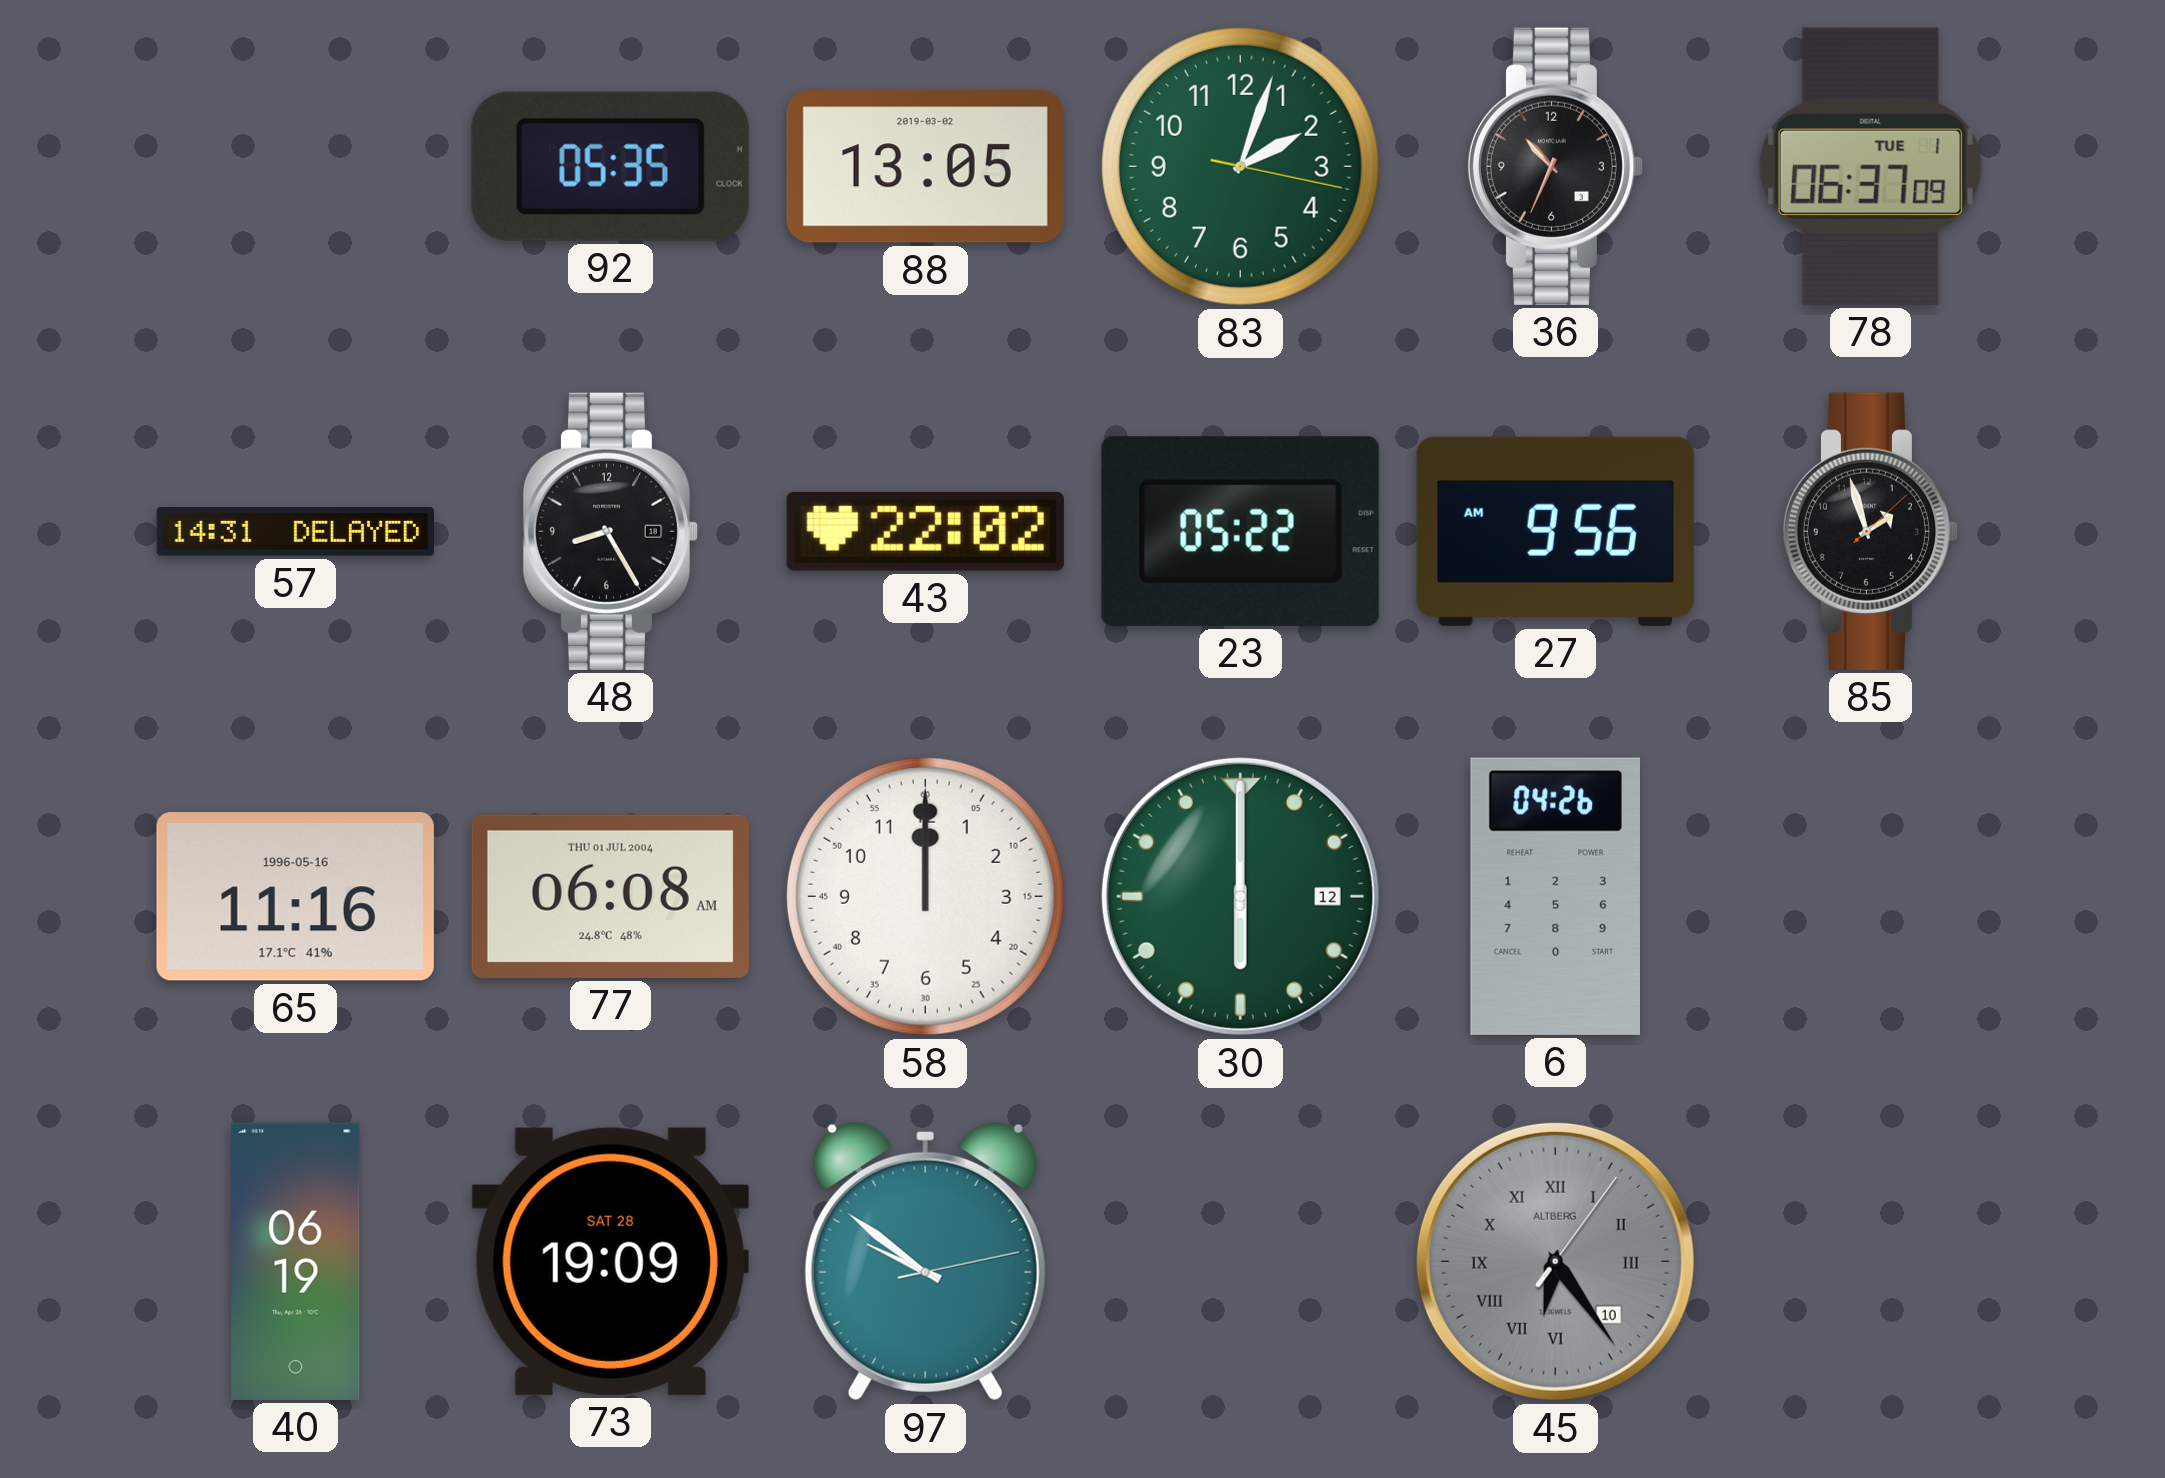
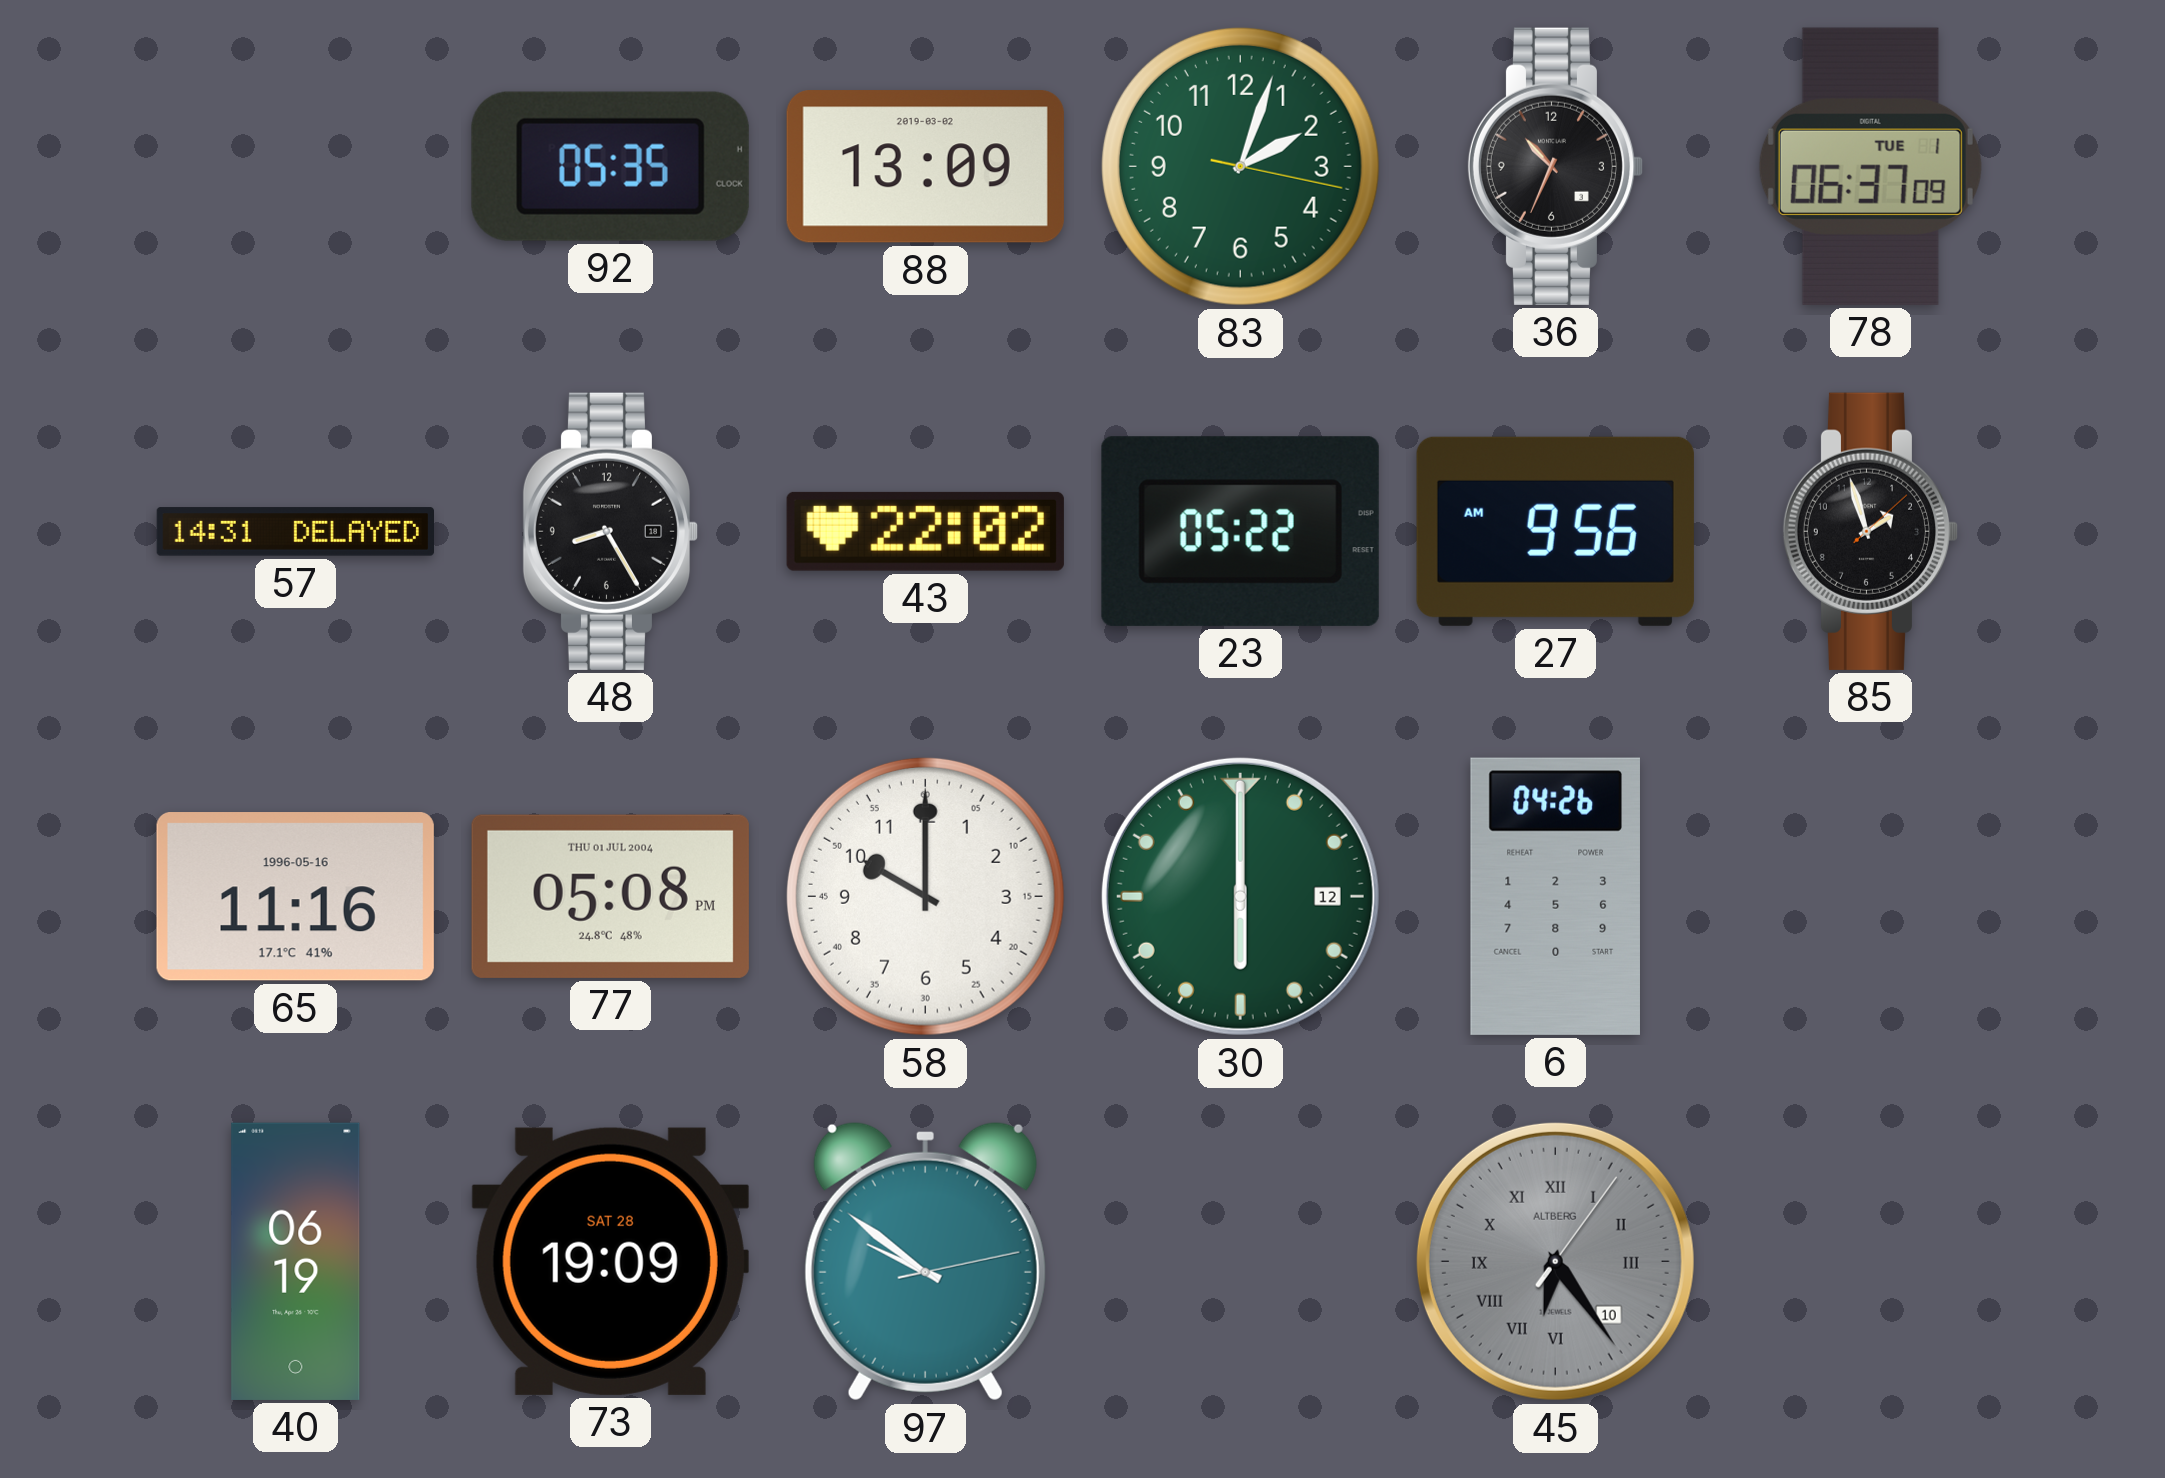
88: 13:05 -> 13:09 (925, 167)
77: 06:08 -> 05:08 (610, 896)
58: 12:00 -> 10:00 (925, 896)
